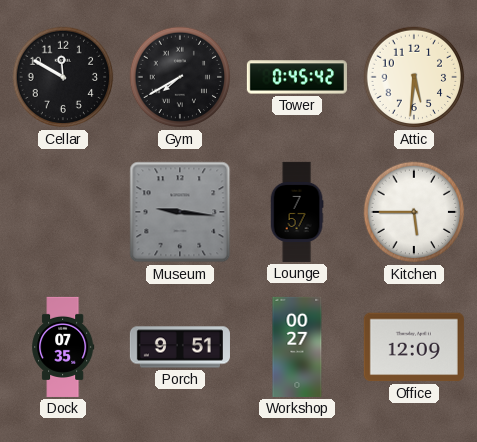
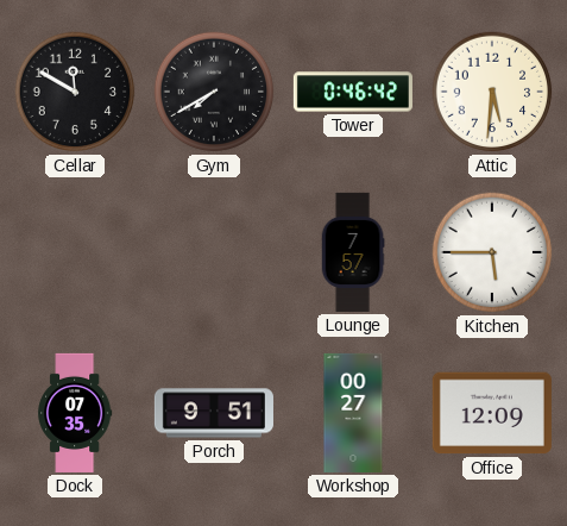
Tower: 0:45 -> 0:46 (353, 92)
Museum: 9:16 -> none (180, 212)
